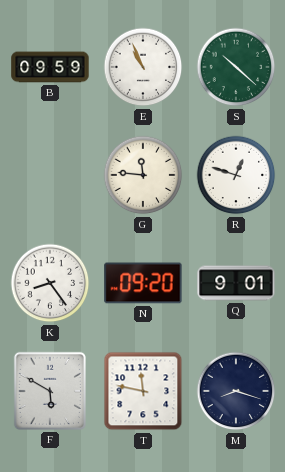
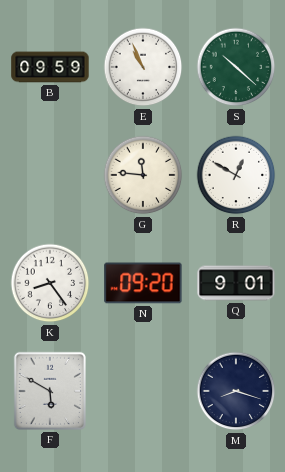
R: 12:48 -> 12:50 (236, 175)
T: 11:47 -> none (143, 391)
